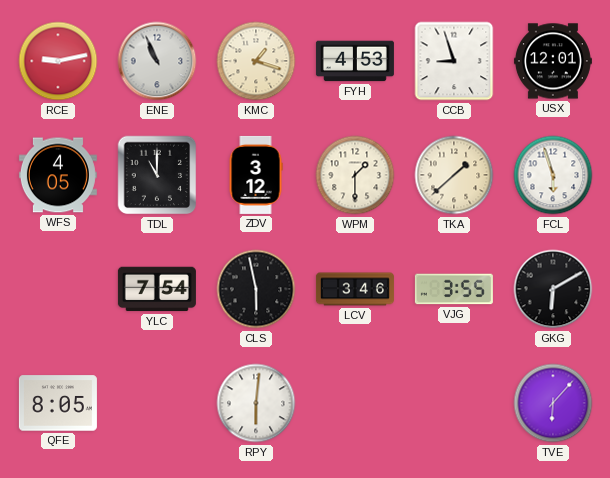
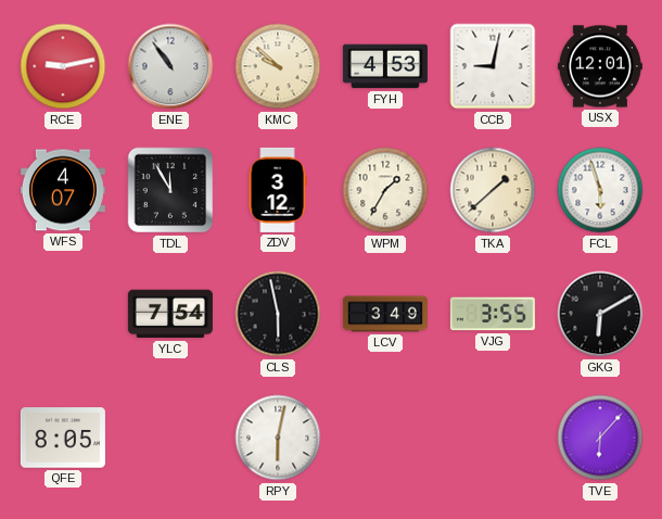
ENE: 10:56 -> 10:54 (170, 66)
KMC: 1:18 -> 9:52 (278, 66)
CCB: 8:57 -> 9:02 (493, 66)
WFS: 4:05 -> 4:07 (63, 190)
TDL: 11:00 -> 11:55 (170, 190)
WPM: 1:30 -> 1:35 (385, 190)
LCV: 3:46 -> 3:49 (385, 314)
RPY: 6:01 -> 6:02 (278, 438)
